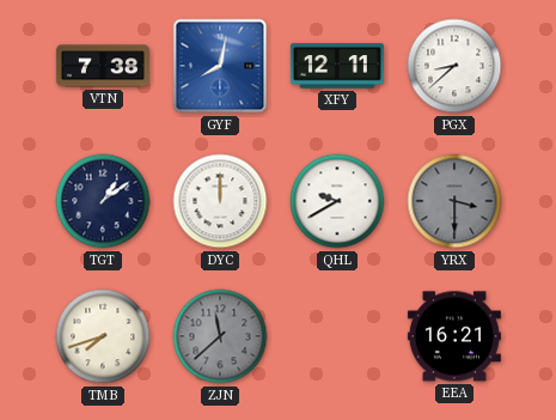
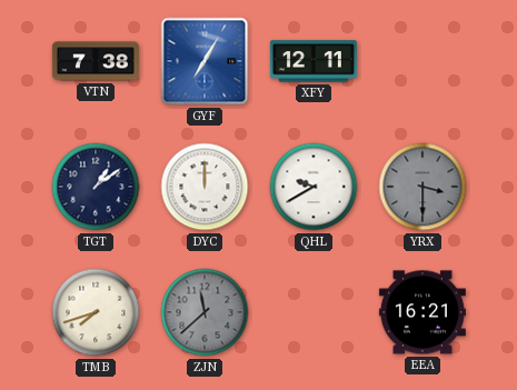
GYF: 8:02 -> 7:05 (205, 61)
PGX: 8:38 -> none (454, 66)
